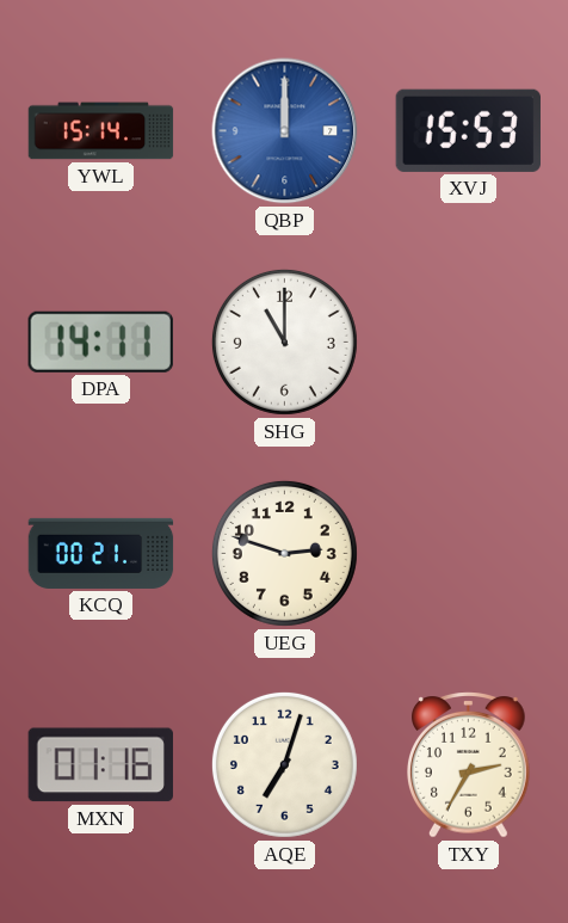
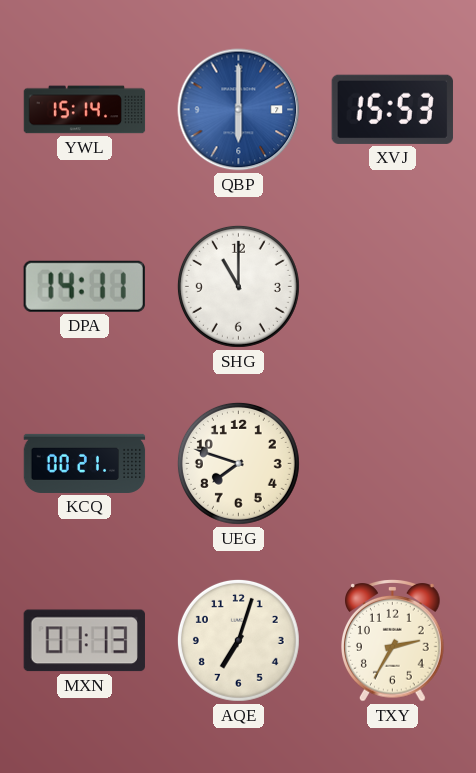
QBP: 12:00 -> 6:00 (239, 110)
UEG: 2:48 -> 7:48 (238, 463)
MXN: 01:16 -> 01:13 (84, 641)
